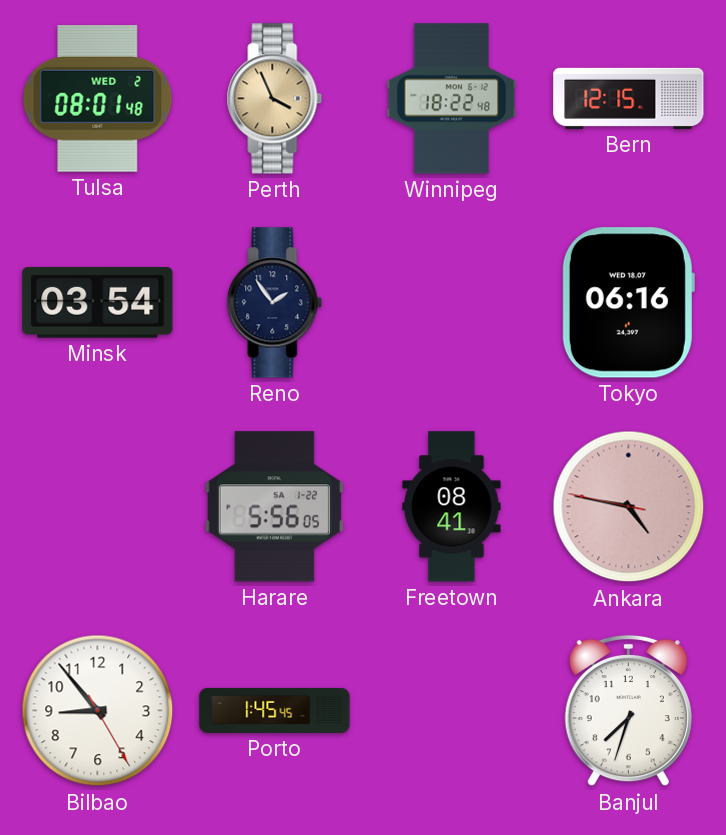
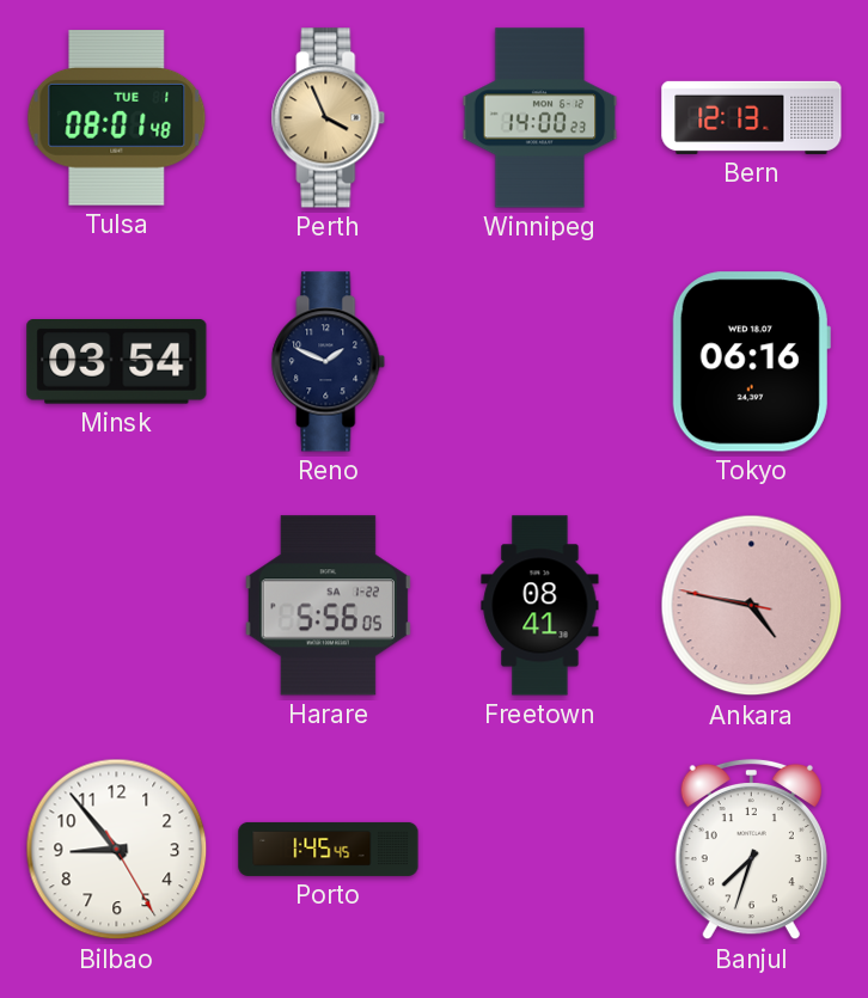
Tulsa date: WED 2 -> TUE 1 (117, 118)
Winnipeg: 18:22 -> 14:00 (540, 118)
Bern: 12:15 -> 12:13 (752, 117)
Reno: 1:54 -> 1:49 (329, 362)
